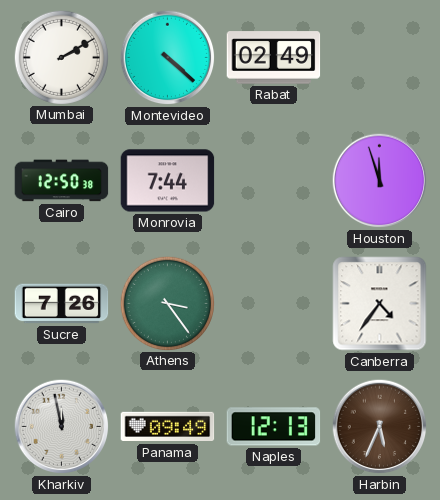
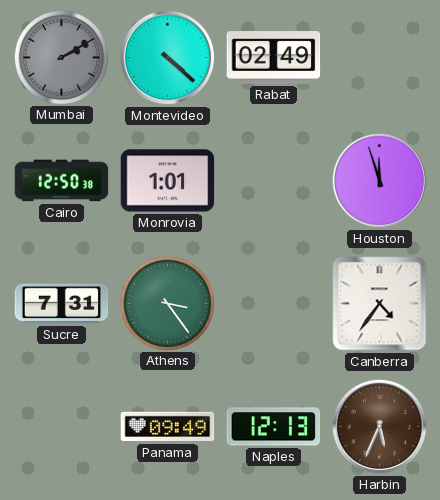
Mumbai dial: white -> grey (61, 57)
Monrovia: 7:44 -> 1:01 (168, 181)
Sucre: 7:26 -> 7:31 (62, 304)
Kharkiv: 11:58 -> none (62, 427)
